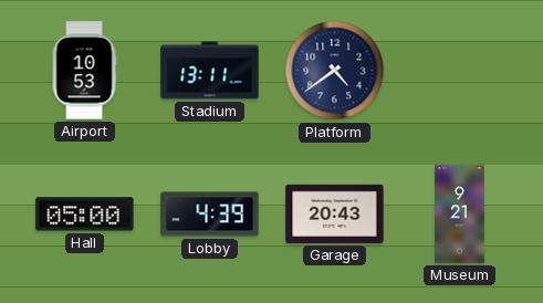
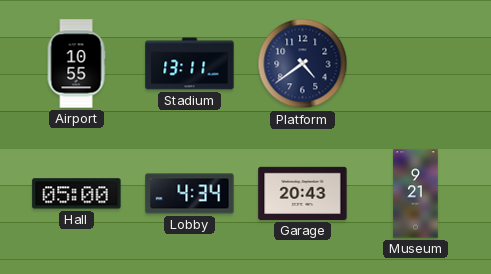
Airport: 10:53 -> 10:55 (76, 64)
Lobby: 4:39 -> 4:34 (190, 194)
